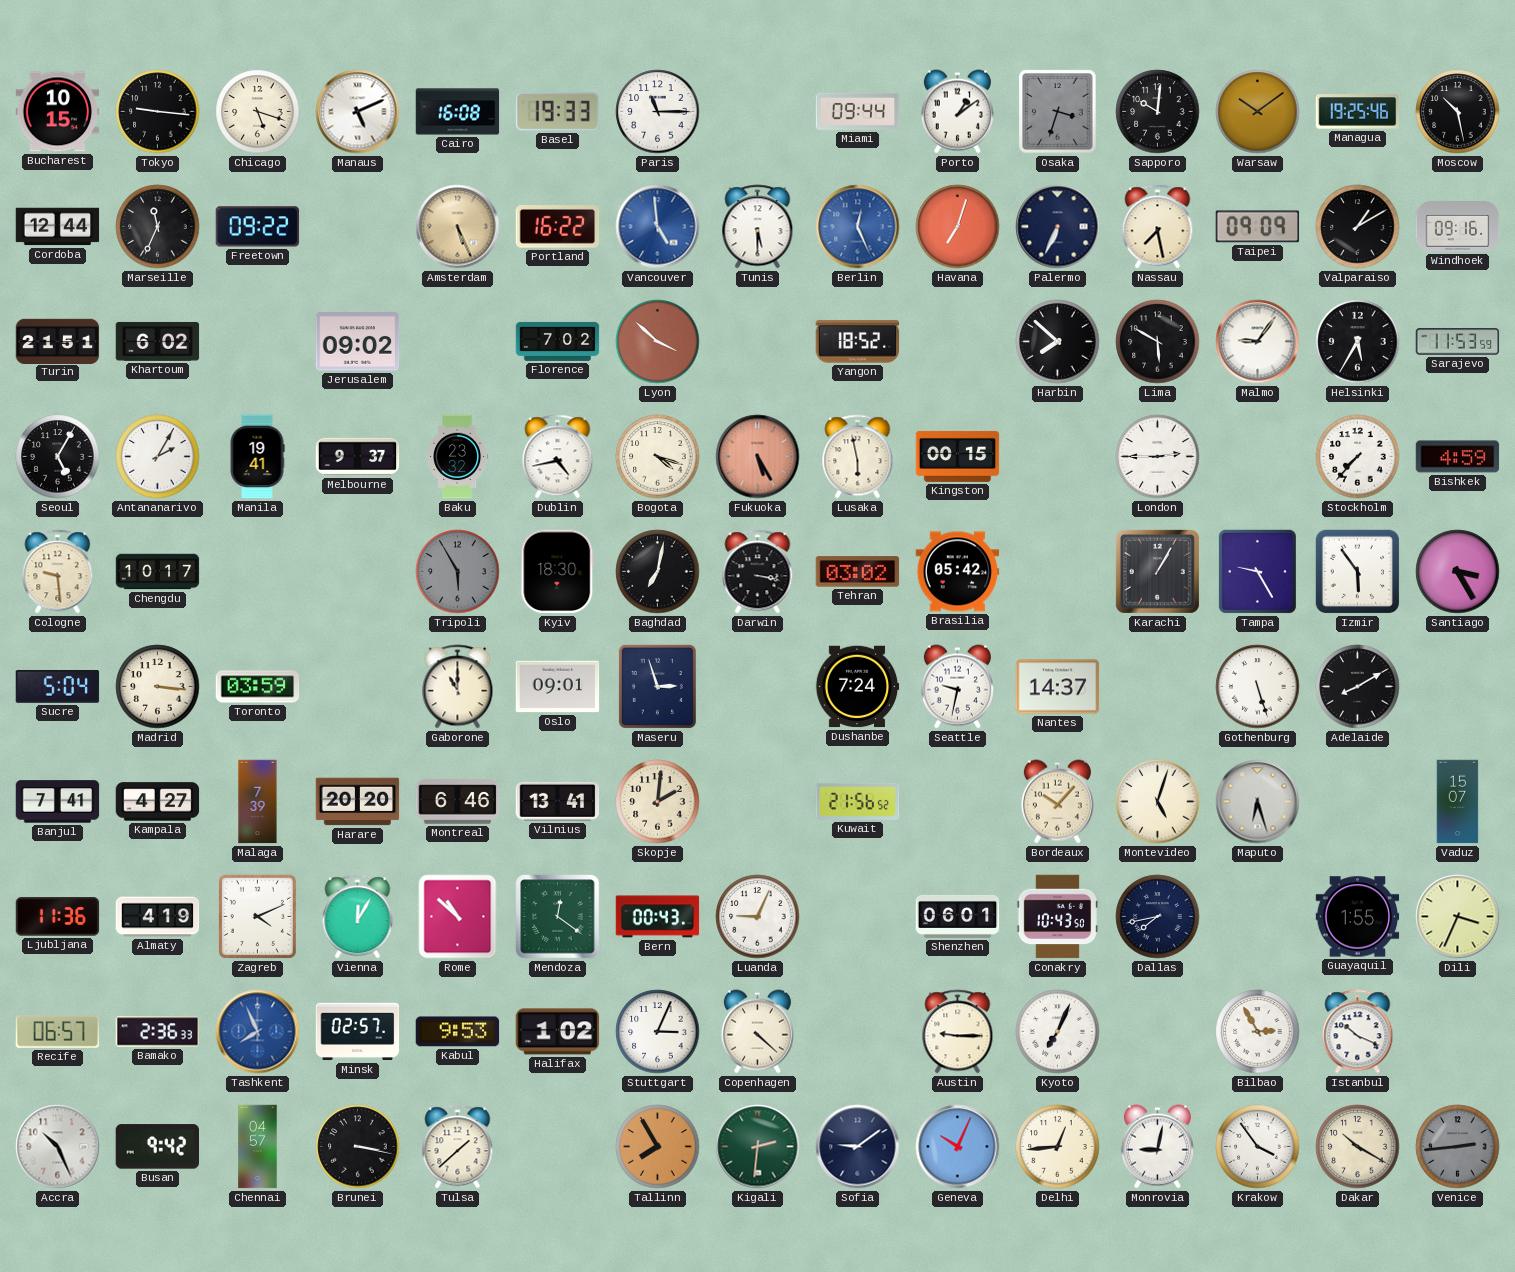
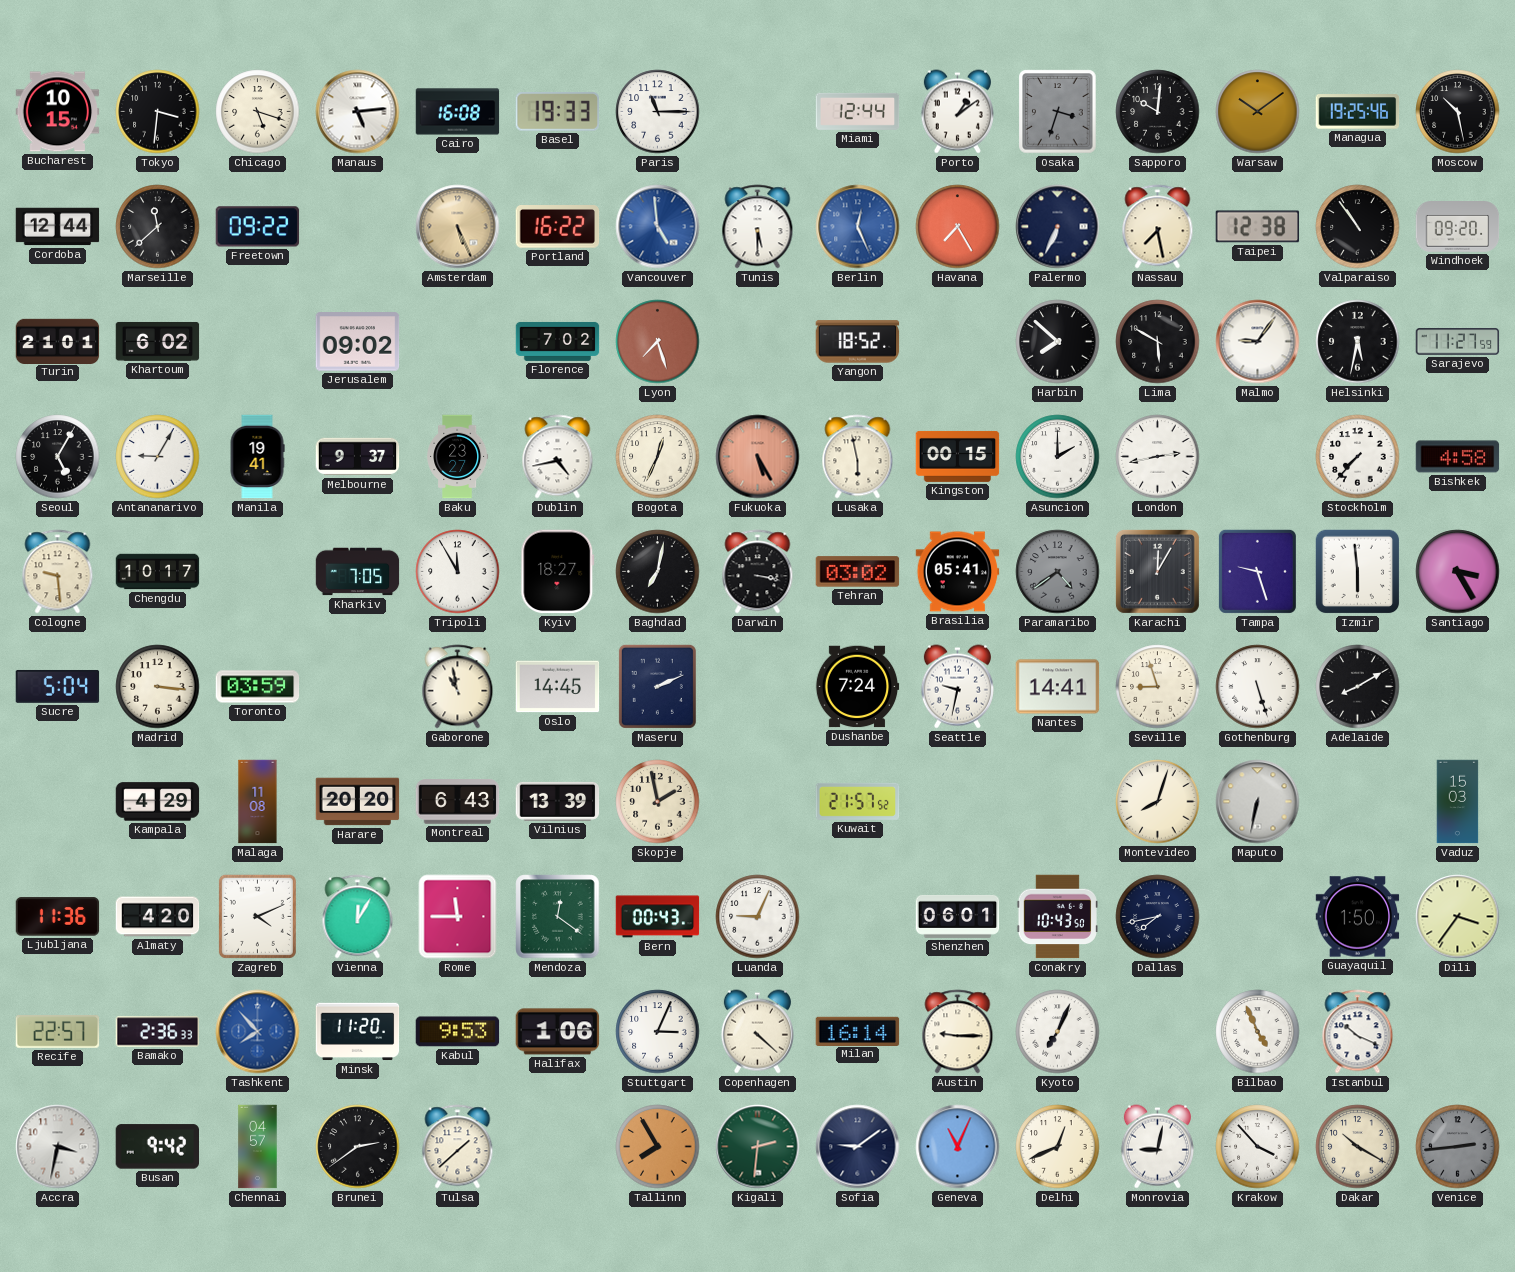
Tokyo: 9:16 -> 3:31 (158, 112)
Manaus: 5:11 -> 5:14 (358, 112)
Miami: 09:44 -> 12:44 (858, 111)
Marseille: 11:34 -> 11:38 (158, 227)
Havana: 7:03 -> 7:25 (958, 227)
Taipei: 09:09 -> 12:38 (1258, 227)
Valparaiso: 1:10 -> 10:54 (1358, 227)
Windhoek: 09:16 -> 09:20 (1458, 227)
Turin: 21:51 -> 21:01 (58, 341)
Lyon: 3:52 -> 7:27 (658, 342)
Helsinki: 5:35 -> 5:32 (1358, 342)
Sarajevo: 11:53 -> 11:27 (1458, 342)
Antananarivo: 2:05 -> 9:05 (158, 457)
Baku: 23:32 -> 23:27 (458, 457)
Bogota: 4:18 -> 12:34 (658, 457)
Asuncion: none -> 2:00 (1058, 457)
London: 2:45 -> 2:43 (1158, 457)
Bishkek: 4:59 -> 4:58 (1458, 457)
Kharkiv: none -> 7:05 (358, 572)
Tripoli: 5:55 -> 11:55 (458, 572)
Tripoli dial: grey -> white (458, 572)
Kyiv: 18:30 -> 18:27 (558, 572)
Brasilia: 05:42 -> 05:41 (958, 572)
Paramaribo: none -> 4:39 (1058, 572)
Karachi: 1:05 -> 12:05 (1157, 571)
Tampa: 9:25 -> 9:27 (1257, 571)
Izmir: 5:54 -> 5:59 (1358, 572)
Gaborone: 11:00 -> 10:58 (458, 687)
Oslo: 09:01 -> 14:45 (558, 687)
Maseru: 2:57 -> 2:11 (657, 686)
Nantes: 14:37 -> 14:41 (1058, 687)
Seville: none -> 8:57 (1158, 687)
Banjul: 7:41 -> none (58, 802)
Kampala: 4:27 -> 4:29 (158, 802)
Malaga: 7:39 -> 11:08 (258, 802)
Montreal: 6:46 -> 6:43 (458, 802)
Vilnius: 13:41 -> 13:39 (558, 801)
Skopje: 2:01 -> 1:58 (658, 802)
Kuwait: 21:56 -> 21:57 (858, 801)
Bordeaux: 10:07 -> none (1057, 802)
Montevideo: 5:03 -> 8:03 (1158, 802)
Maputo: 6:27 -> 6:32 (1258, 802)
Vaduz: 15:07 -> 15:03 (1458, 802)
Almaty: 4:19 -> 4:20 (158, 917)
Rome: 10:52 -> 11:45 (458, 917)
Guayaquil: 1:55 -> 1:50 (1358, 917)
Dili: 3:34 -> 3:36 (1458, 917)
Recife: 06:57 -> 22:57 (58, 1032)
Tashkent: 7:56 -> 7:53 (258, 1032)
Minsk: 02:57 -> 11:20 (358, 1032)
Halifax: 1:02 -> 1:06 (558, 1032)
Milan: none -> 16:14 (858, 1031)
Bilbao: 2:55 -> 4:56 (1258, 1032)
Accra: 10:26 -> 3:32 (58, 1147)
Brunei: 3:17 -> 2:39 (358, 1147)
Geneva: 10:04 -> 11:04 (958, 1147)
Delhi: 12:44 -> 12:41 (1058, 1147)
Krakow: 3:54 -> 3:53 (1258, 1147)
